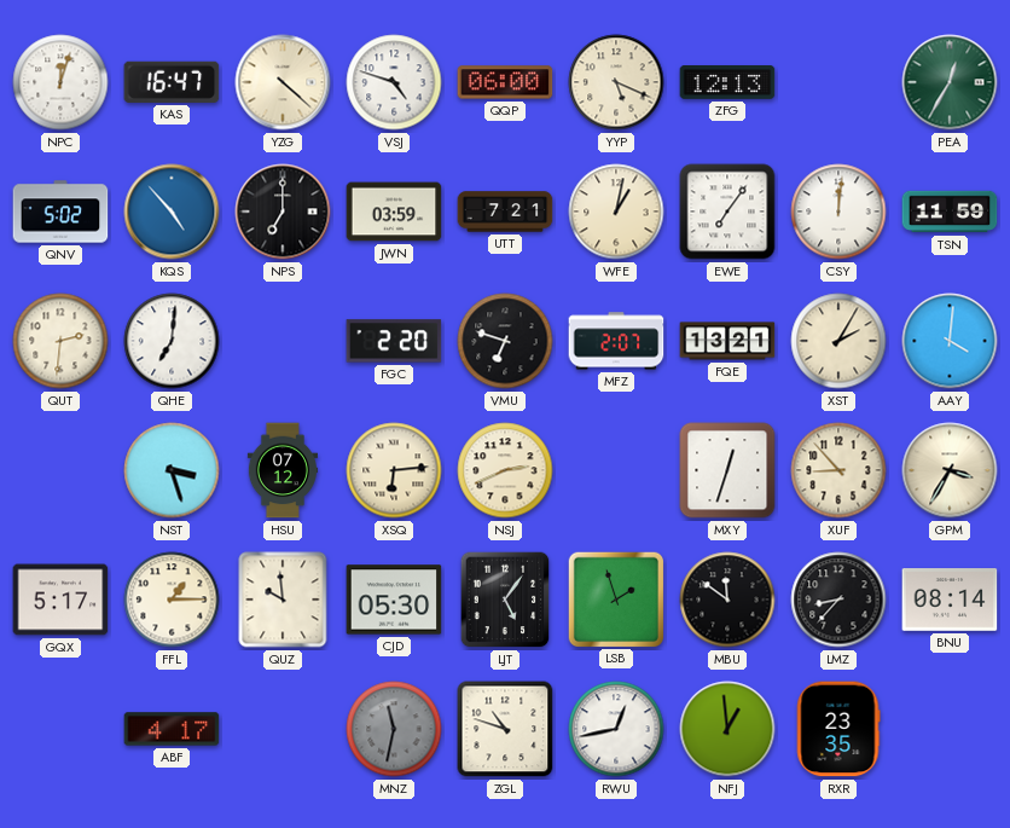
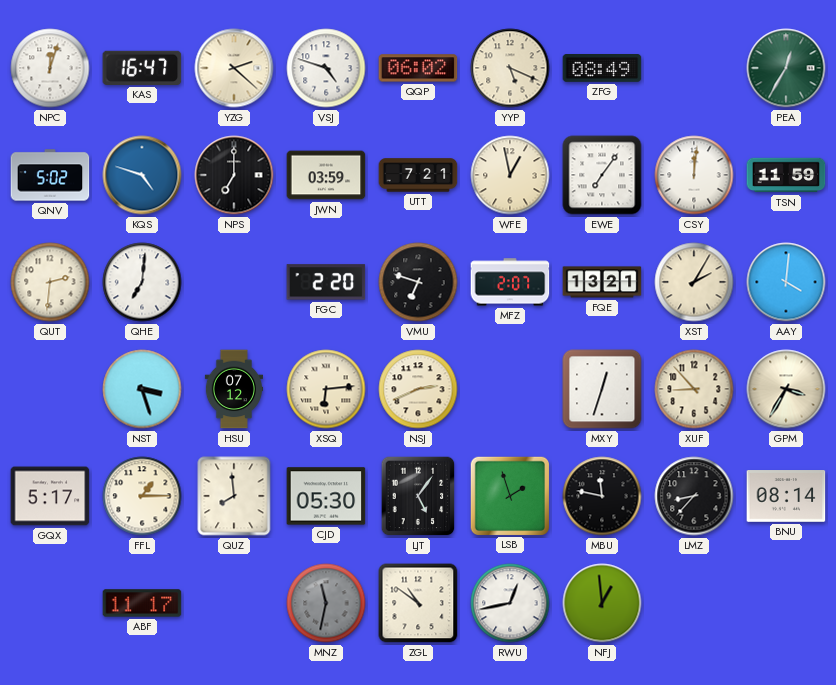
YZG: 4:22 -> 2:22 (234, 68)
QQP: 06:00 -> 06:02 (418, 68)
ZFG: 12:13 -> 08:49 (602, 69)
KQS: 4:53 -> 4:48 (142, 175)
WFE: 1:02 -> 12:58 (510, 175)
QUZ: 9:59 -> 7:59 (234, 496)
MBU: 11:51 -> 11:47 (602, 496)
ABF: 4:17 -> 11:17 (142, 603)
ZGL: 10:48 -> 10:51 (418, 603)
RXR: 23:35 -> none (838, 729)
